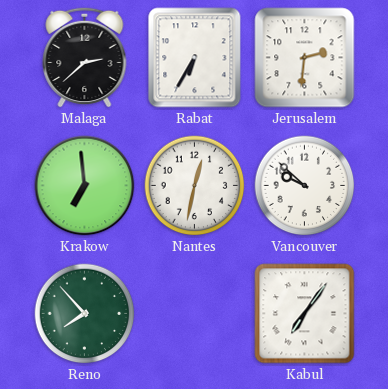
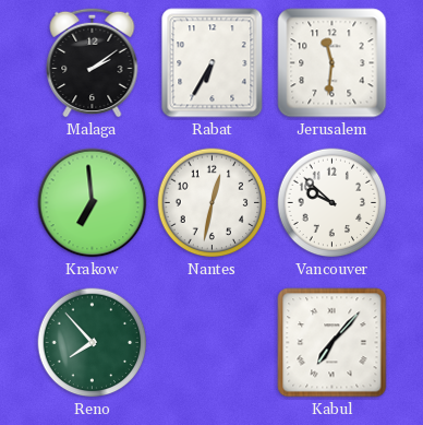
Malaga: 2:38 -> 2:09 (93, 62)
Jerusalem: 2:31 -> 11:31 (333, 63)
Kabul: 7:06 -> 7:07 (333, 343)
